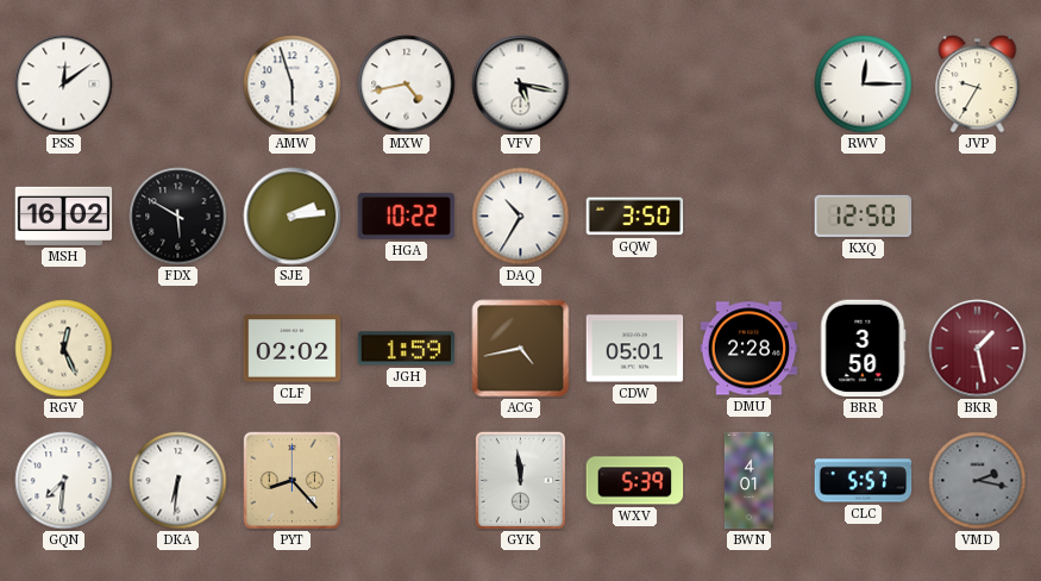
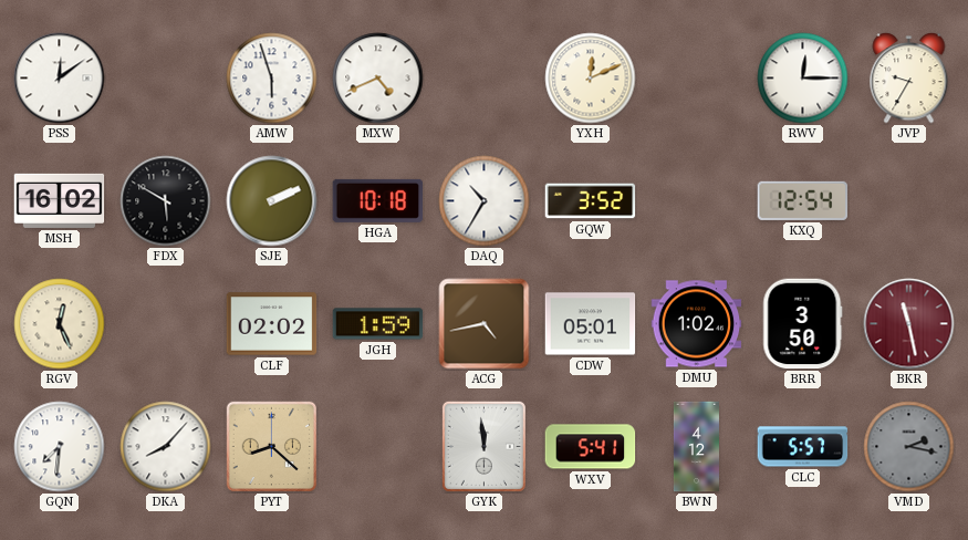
MXW: 4:43 -> 4:41 (378, 79)
VFV: 5:17 -> none (521, 85)
YXH: none -> 12:11 (591, 79)
SJE: 2:14 -> 2:11 (272, 201)
HGA: 10:22 -> 10:18 (378, 200)
GQW: 3:50 -> 3:52 (591, 201)
KXQ: 12:50 -> 12:54 (803, 200)
DMU: 2:28 -> 1:02 (697, 324)
BKR: 1:28 -> 11:28 (909, 324)
DKA: 6:31 -> 8:07 (166, 447)
PYT: 8:23 -> 8:22 (271, 446)
WXV: 5:39 -> 5:41 (591, 447)
BWN: 4:01 -> 4:12 (696, 447)
